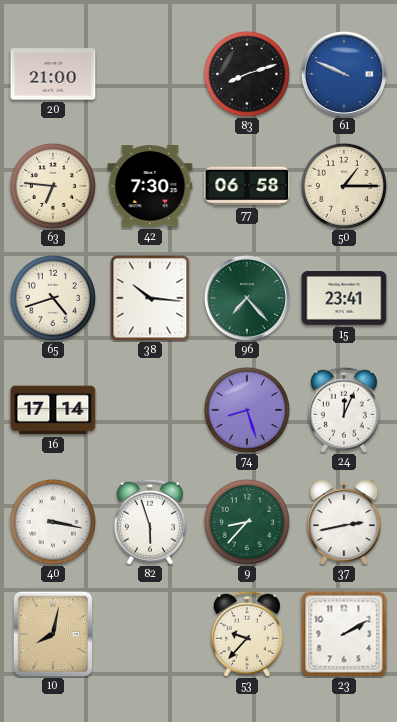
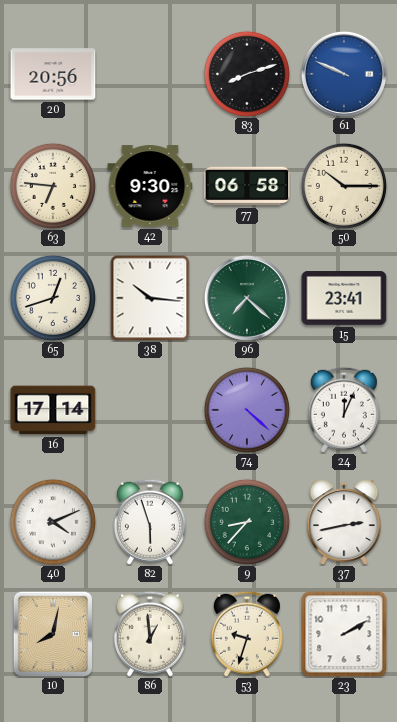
20: 21:00 -> 20:56 (53, 74)
42: 7:30 -> 9:30 (150, 186)
50: 1:15 -> 10:15 (344, 186)
65: 4:42 -> 12:42 (53, 298)
96: 7:23 -> 7:22 (247, 298)
74: 8:27 -> 4:22 (247, 410)
40: 3:17 -> 4:11 (53, 522)
86: none -> 12:59 (150, 634)
53: 9:37 -> 9:33 (247, 634)
